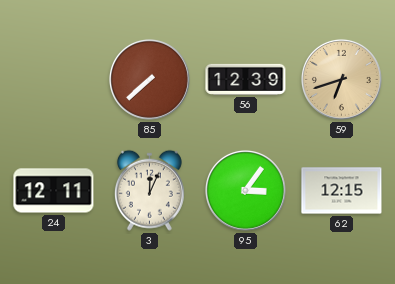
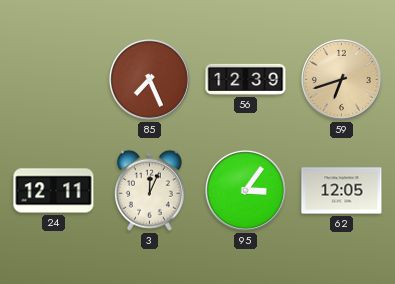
85: 7:38 -> 7:26 (149, 79)
62: 12:15 -> 12:05 (342, 191)
